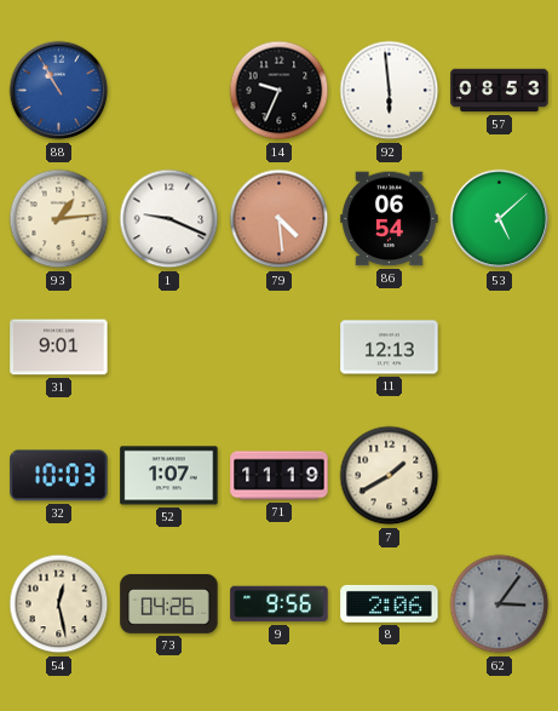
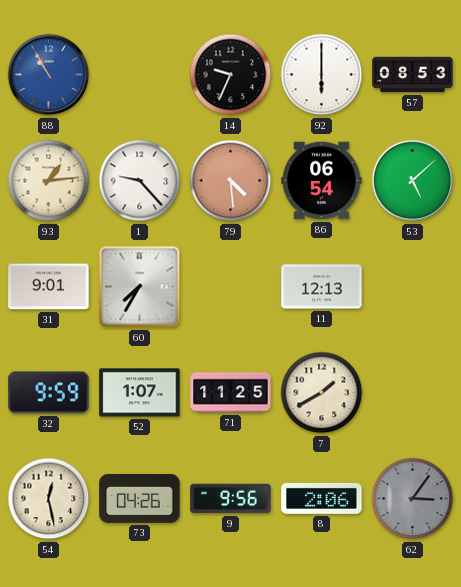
92: 5:59 -> 6:00 (322, 75)
1: 9:19 -> 9:23 (140, 181)
60: none -> 7:35 (140, 287)
32: 10:03 -> 9:59 (49, 393)
71: 11:19 -> 11:25 (231, 393)
